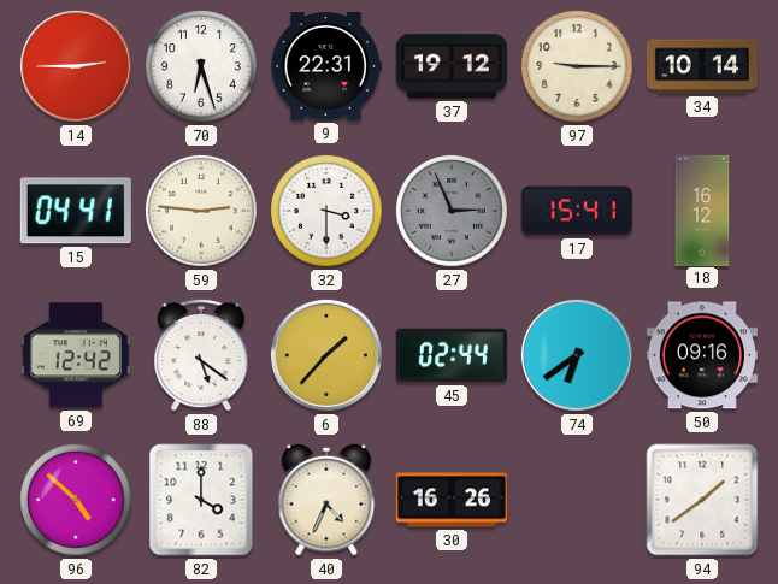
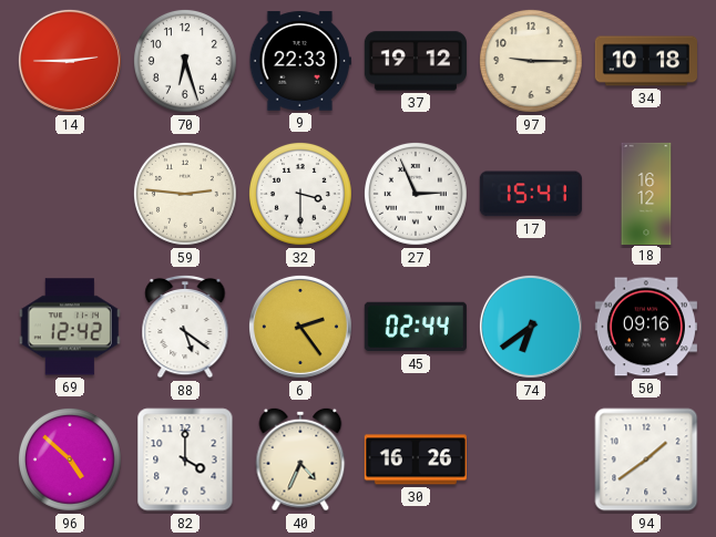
9: 22:31 -> 22:33 (300, 61)
34: 10:14 -> 10:18 (645, 61)
15: 04:41 -> none (76, 211)
27 dial: grey -> white (416, 194)
6: 1:37 -> 2:24 (300, 327)
